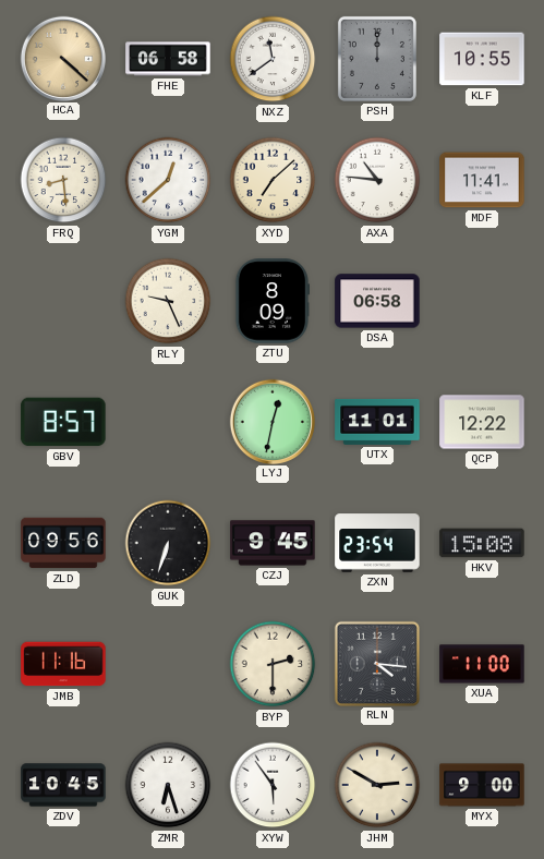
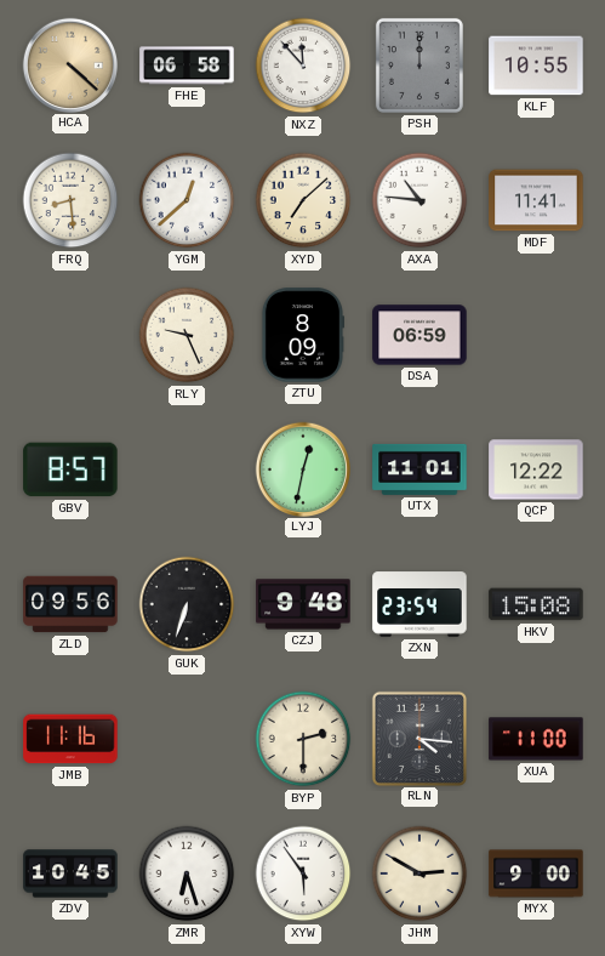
NXZ: 11:39 -> 11:53 (303, 66)
DSA: 06:58 -> 06:59 (419, 335)
CZJ: 9:45 -> 9:48 (303, 604)
